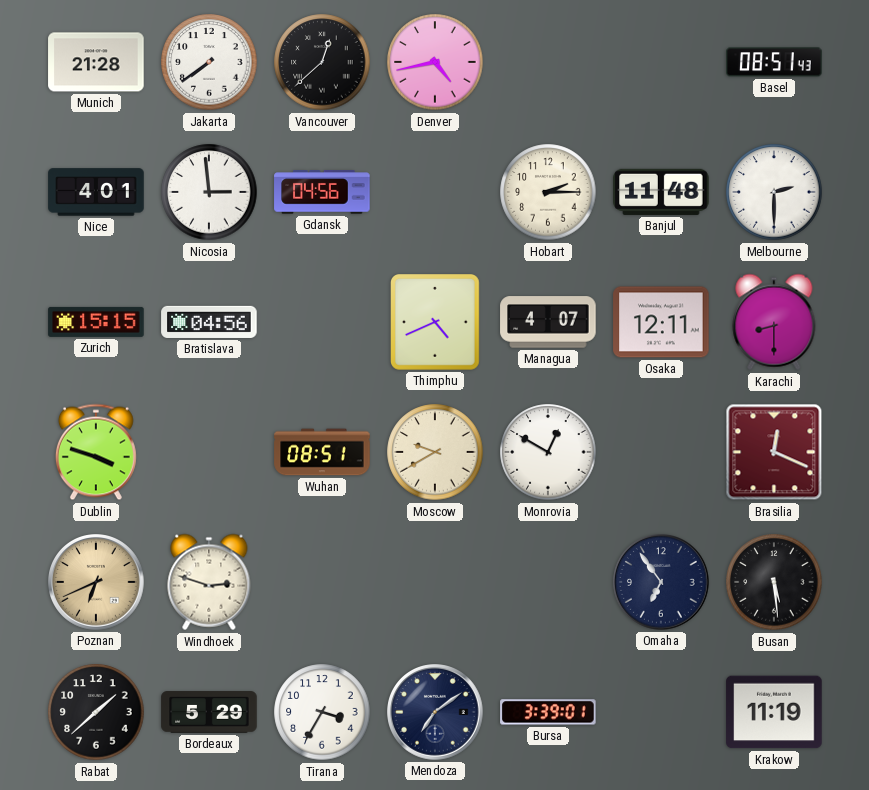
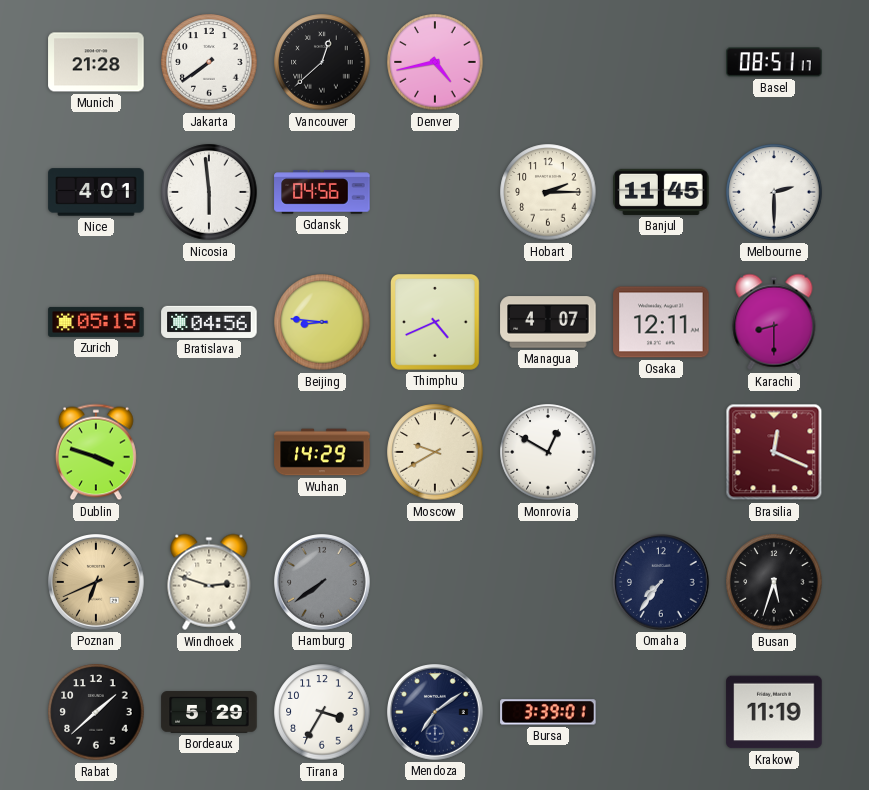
Basel: 08:51:43 -> 08:51:17 (774, 62)
Nicosia: 2:59 -> 5:59 (209, 192)
Banjul: 11:48 -> 11:45 (661, 192)
Zurich: 15:15 -> 05:15 (96, 322)
Beijing: none -> 8:46 (322, 322)
Wuhan: 08:51 -> 14:29 (322, 452)
Hamburg: none -> 7:39 (322, 582)
Omaha: 6:54 -> 7:36 (661, 582)
Busan: 5:29 -> 5:33 (774, 582)
